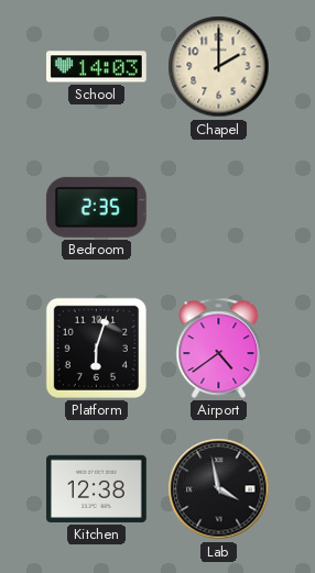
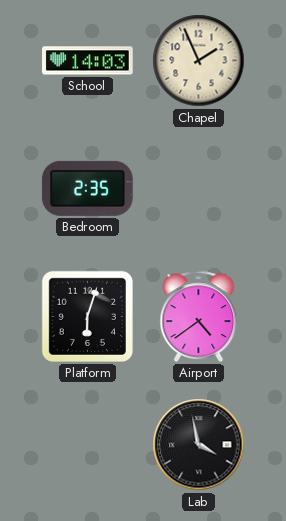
Chapel: 2:00 -> 1:56 (199, 61)
Kitchen: 12:38 -> none (97, 488)
